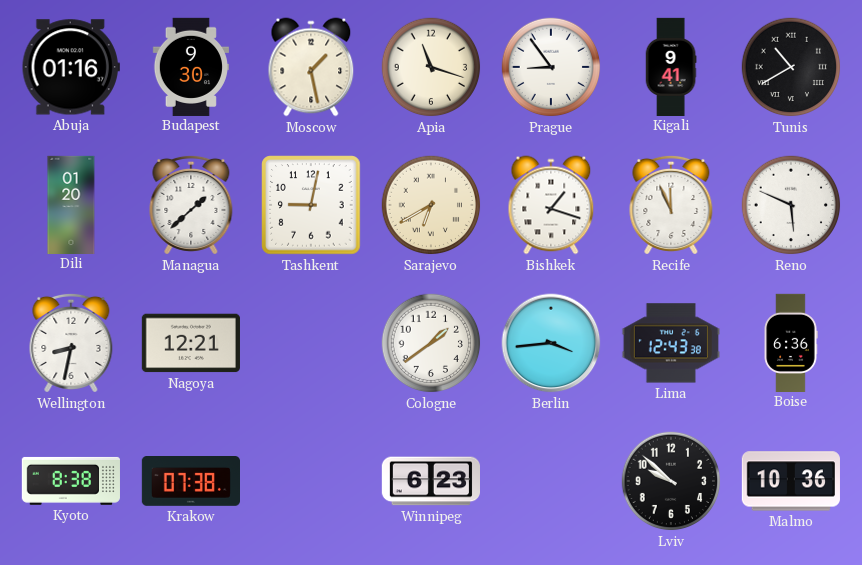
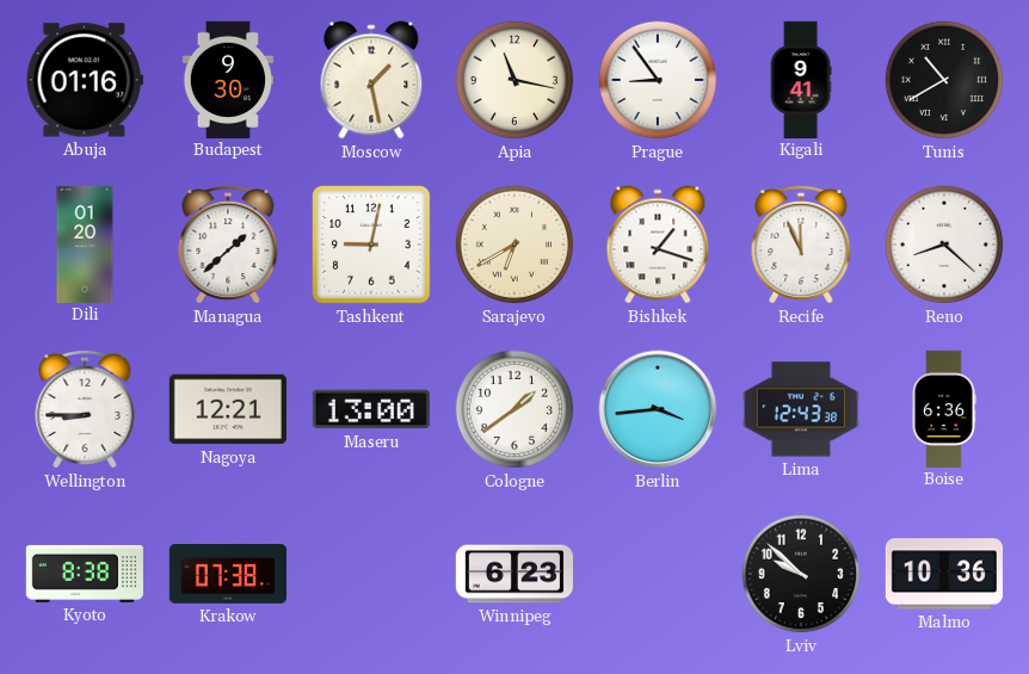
Apia: 11:18 -> 11:17 (514, 80)
Reno: 5:49 -> 8:22 (944, 245)
Wellington: 8:32 -> 8:45 (85, 409)
Maseru: none -> 13:00 (371, 409)
